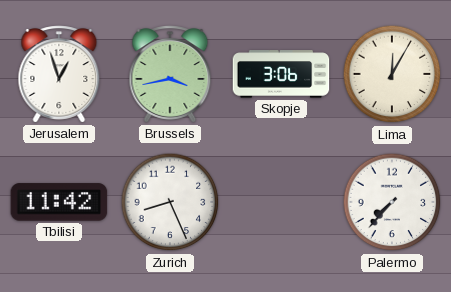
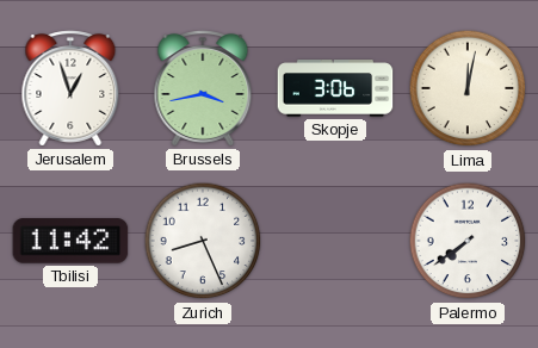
Lima: 12:05 -> 12:02 (468, 88)
Palermo: 7:37 -> 7:39 (468, 241)
